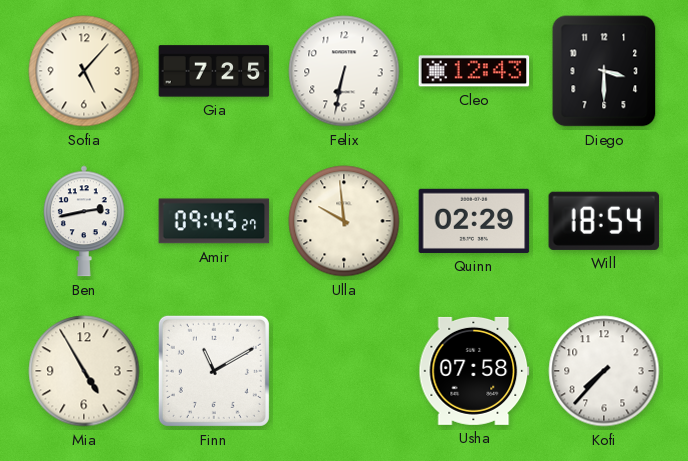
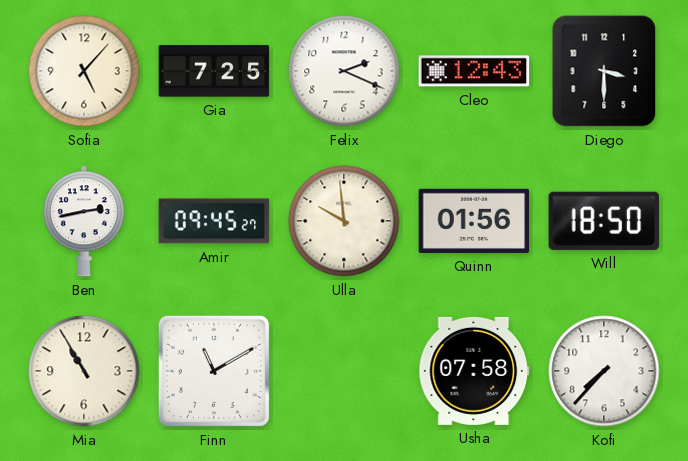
Felix: 6:32 -> 2:19 (344, 71)
Quinn: 02:29 -> 01:56 (474, 221)
Will: 18:54 -> 18:50 (604, 221)
Mia: 4:55 -> 10:55 (84, 371)
